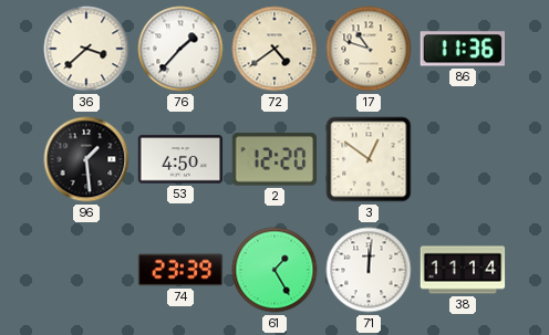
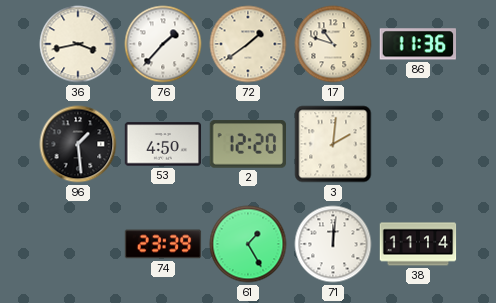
36: 3:38 -> 3:43 (78, 44)
72: 4:39 -> 1:39 (248, 44)
3: 12:51 -> 2:01 (333, 144)
